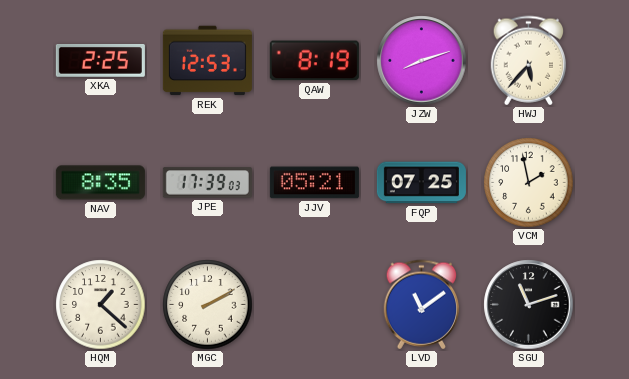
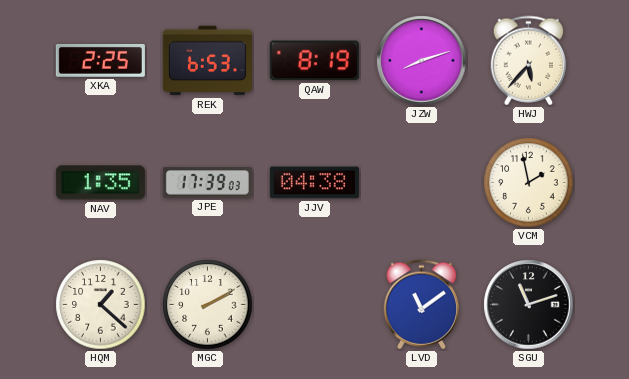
REK: 12:53 -> 6:53 (207, 61)
NAV: 8:35 -> 1:35 (100, 183)
JJV: 05:21 -> 04:38 (314, 183)
FQP: 07:25 -> none (421, 183)
